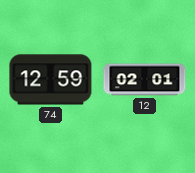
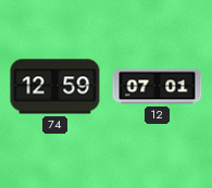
12: 02:01 -> 07:01 (158, 87)
